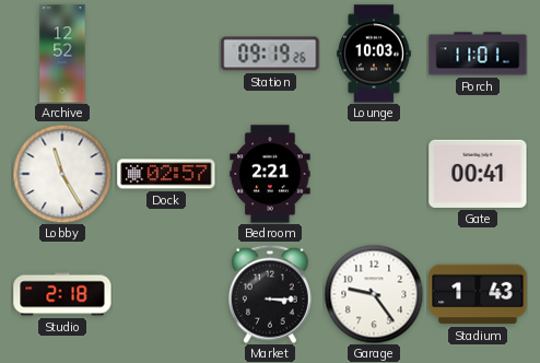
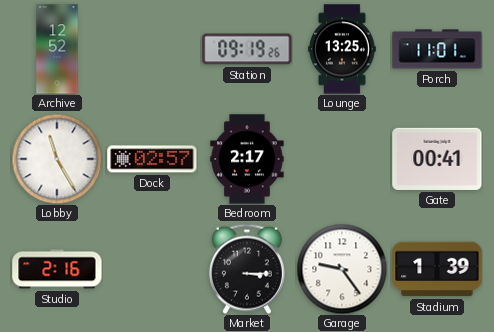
Lounge: 10:03 -> 13:25 (342, 49)
Bedroom: 2:21 -> 2:17 (247, 159)
Studio: 2:18 -> 2:16 (57, 269)
Stadium: 1:43 -> 1:39 (437, 269)
